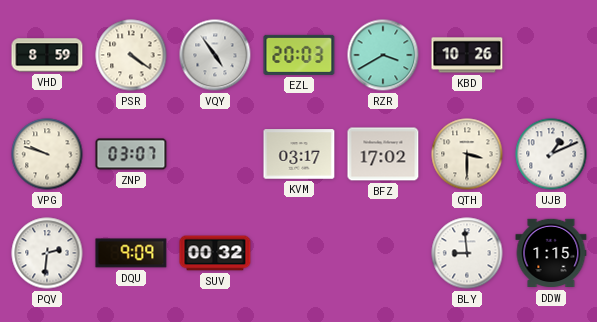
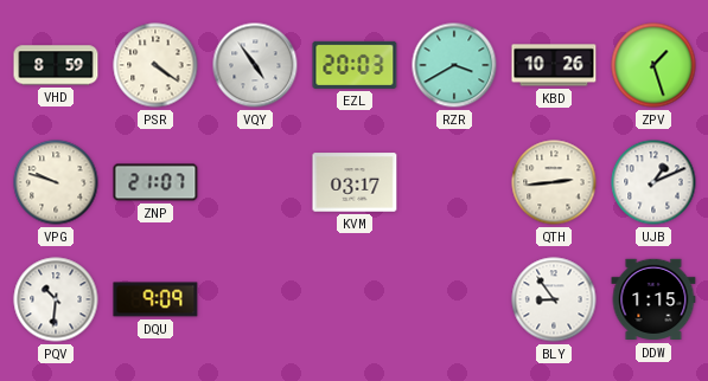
ZPV: none -> 1:27 (653, 65)
ZNP: 03:07 -> 21:07 (155, 182)
BFZ: 17:02 -> none (383, 154)
QTH: 3:30 -> 2:44 (554, 182)
PQV: 2:31 -> 10:31 (56, 299)
SUV: 00:32 -> none (215, 253)
BLY: 8:59 -> 8:54 (554, 299)
